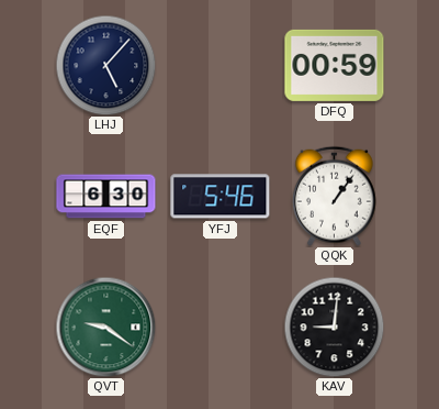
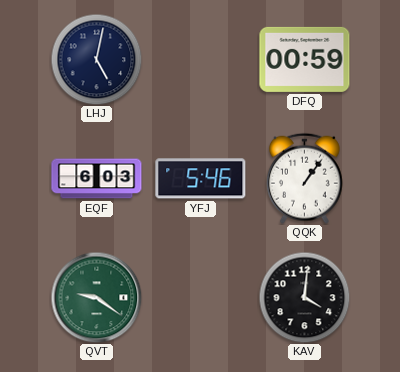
LHJ: 5:07 -> 5:02 (96, 59)
EQF: 6:30 -> 6:03 (97, 179)
KAV: 9:01 -> 4:01 (304, 297)
